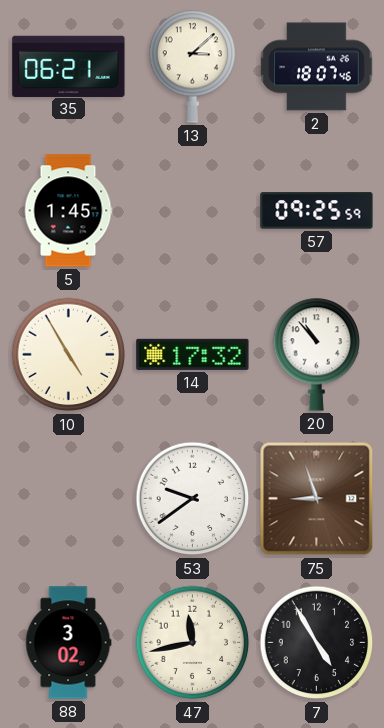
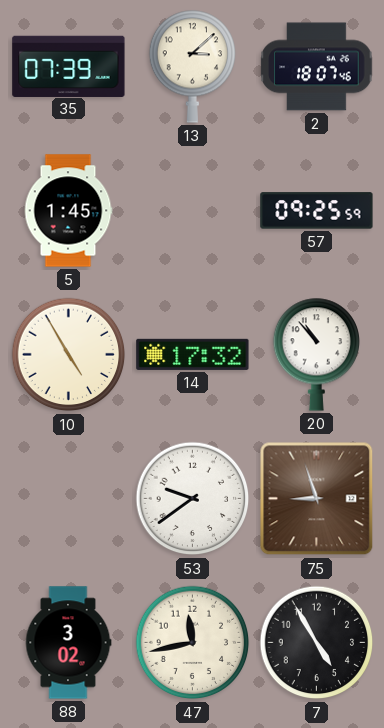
35: 06:21 -> 07:39 (69, 66)
